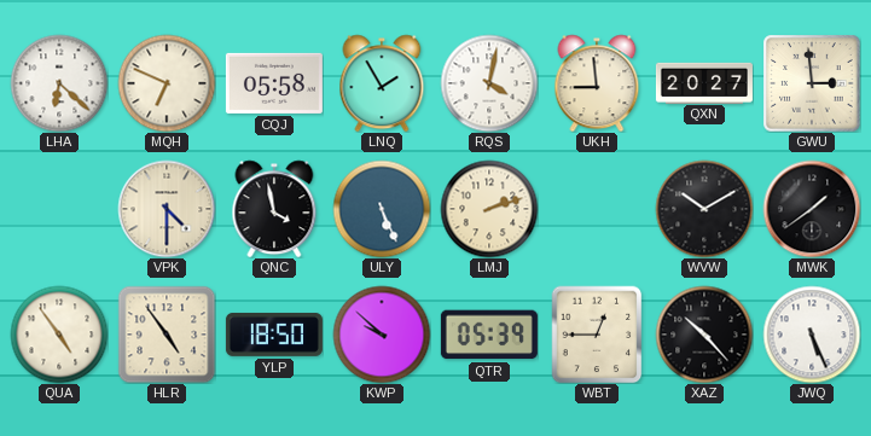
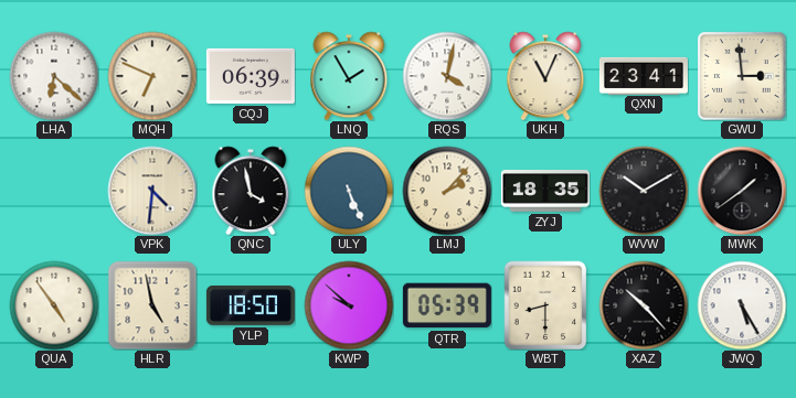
CQJ: 05:58 -> 06:39 (251, 76)
UKH: 8:59 -> 11:04 (545, 76)
QXN: 20:27 -> 23:41 (644, 75)
VPK: 4:30 -> 4:31 (152, 191)
LMJ: 2:12 -> 2:07 (447, 191)
ZYJ: none -> 18:35 (545, 192)
HLR: 4:54 -> 4:58 (152, 305)
WBT: 12:45 -> 8:30 (545, 305)
JWQ: 5:26 -> 5:25 (742, 305)
